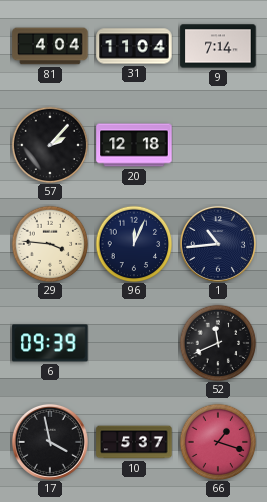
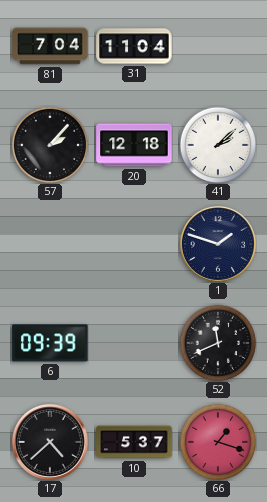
81: 4:04 -> 7:04 (50, 46)
9: 7:14 -> none (218, 46)
41: none -> 2:08 (218, 145)
29: 3:46 -> none (50, 244)
96: 12:04 -> none (134, 244)
1: 10:44 -> 1:48 (218, 244)
17: 3:58 -> 4:38 (50, 442)
